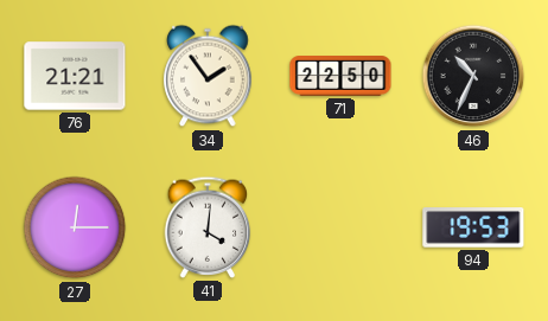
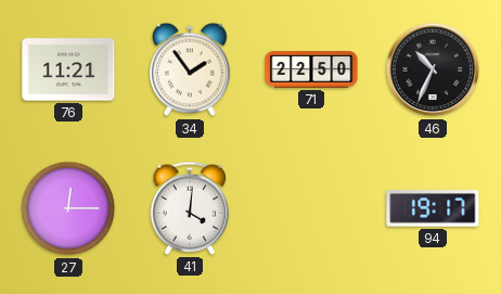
76: 21:21 -> 11:21 (68, 69)
94: 19:53 -> 19:17 (433, 209)
